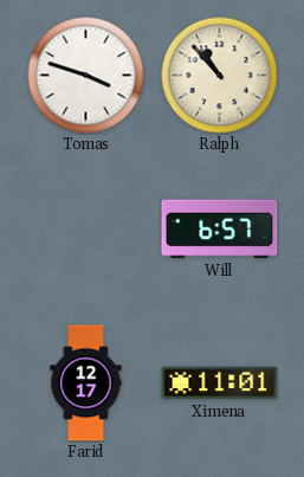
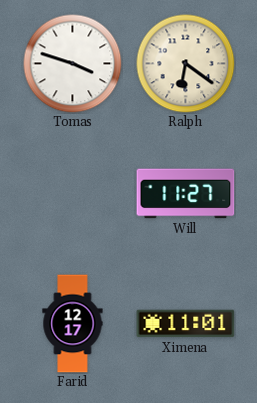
Ralph: 10:53 -> 6:21 (186, 64)
Will: 6:57 -> 11:27 (186, 194)
